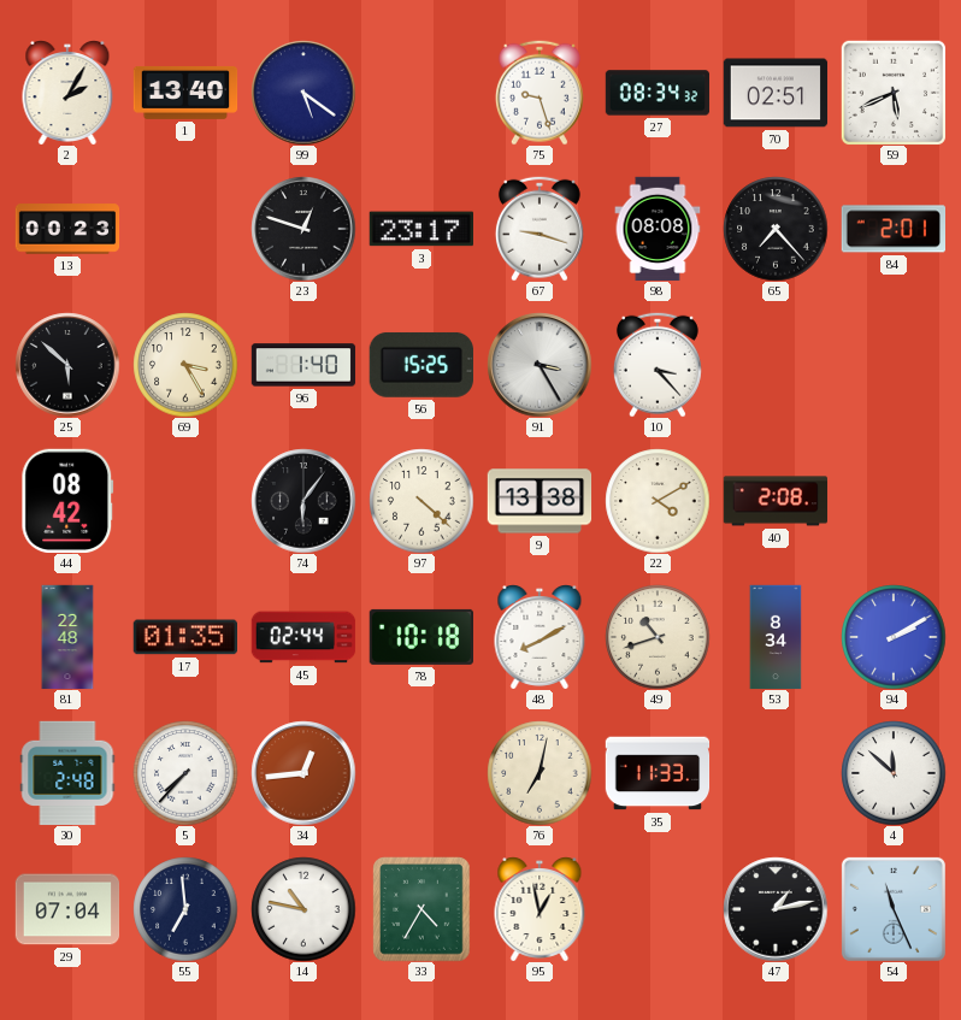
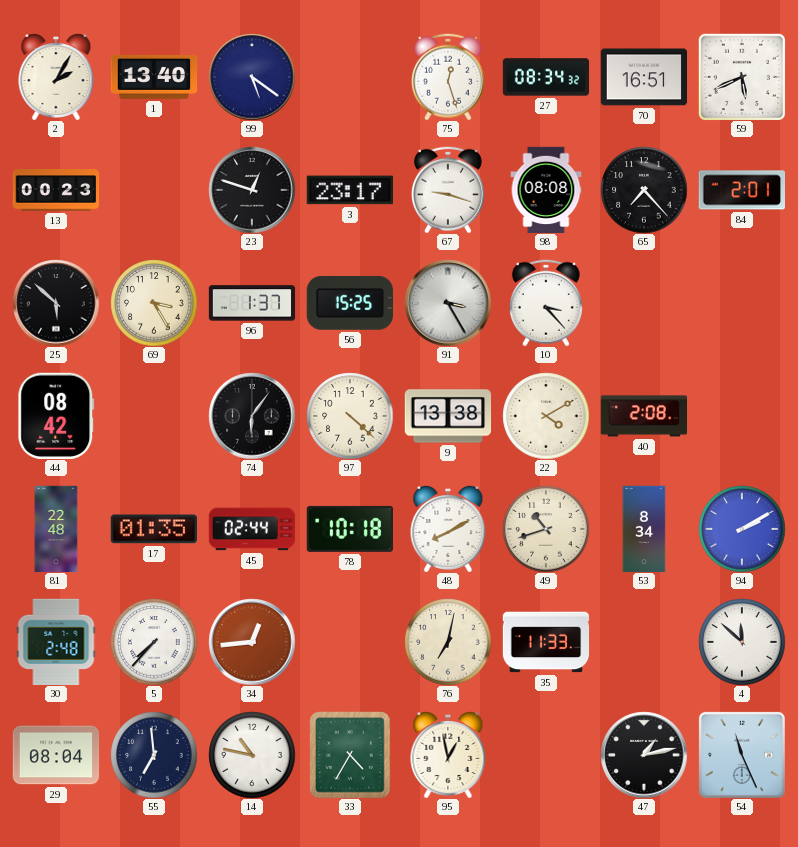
75: 9:27 -> 12:27 (448, 77)
70: 02:51 -> 16:51 (644, 77)
96: 1:40 -> 1:37 (252, 303)
29: 07:04 -> 08:04 (56, 755)
